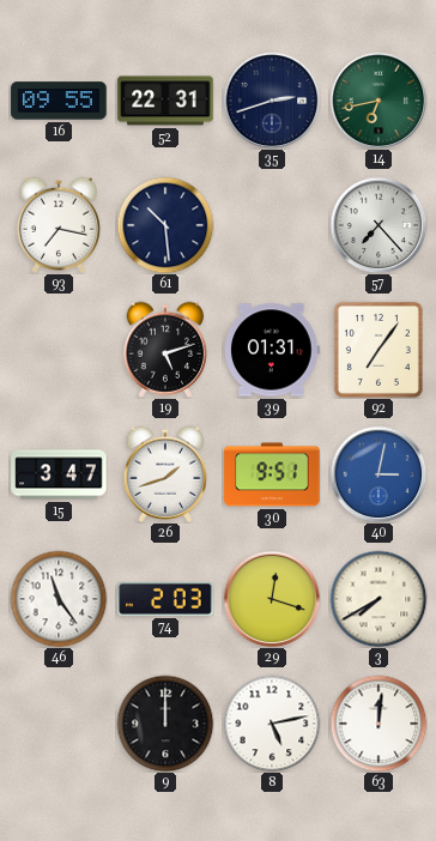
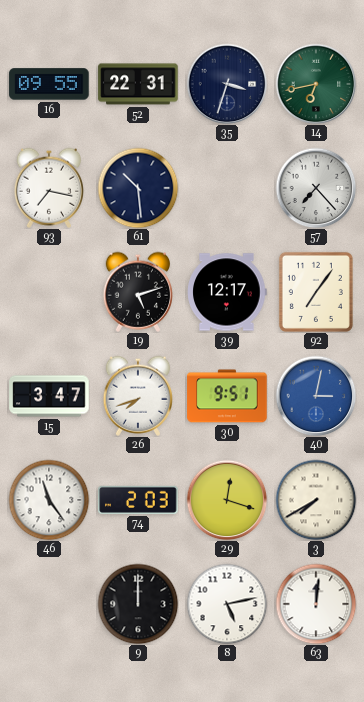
35: 2:42 -> 3:33 (227, 84)
39: 01:31 -> 12:17 (227, 292)
26: 1:42 -> 7:42 (137, 396)
